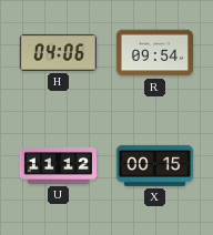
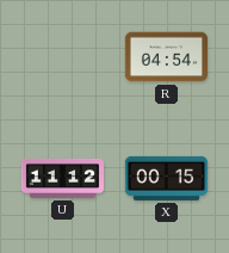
H: 04:06 -> none (58, 52)
R: 09:54 -> 04:54 (166, 57)
